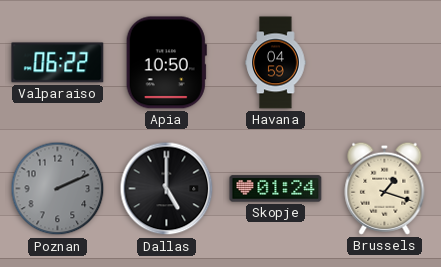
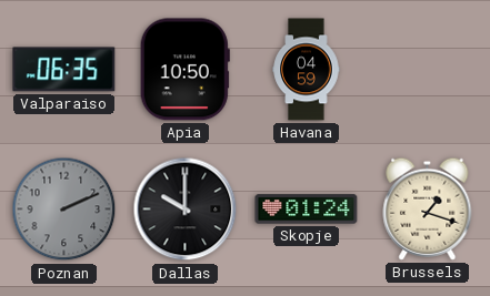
Valparaiso: 06:22 -> 06:35 (64, 70)
Dallas: 5:00 -> 10:00 (186, 210)
